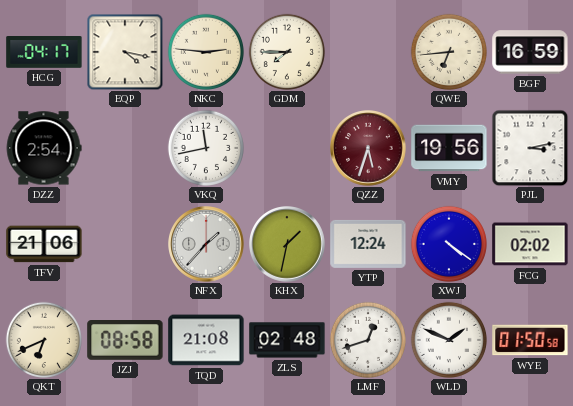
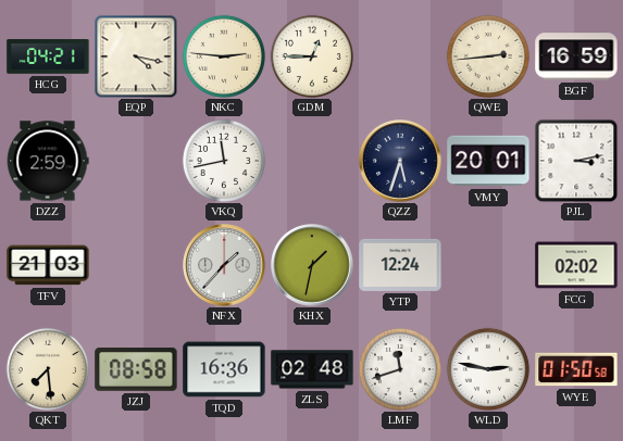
HCG: 04:17 -> 04:21 (48, 56)
GDM: 7:45 -> 12:45 (311, 55)
QWE: 6:44 -> 2:44 (487, 55)
DZZ: 2:54 -> 2:59 (48, 161)
QZZ dial: burgundy -> navy (401, 162)
VMY: 19:56 -> 20:01 (488, 161)
TFV: 21:06 -> 21:03 (48, 265)
XWJ: 4:21 -> none (448, 243)
QKT: 6:41 -> 7:29 (47, 368)
TQD: 21:08 -> 16:36 (224, 369)
LMF: 12:42 -> 11:42 (399, 368)
WLD: 1:49 -> 2:47 (487, 368)
